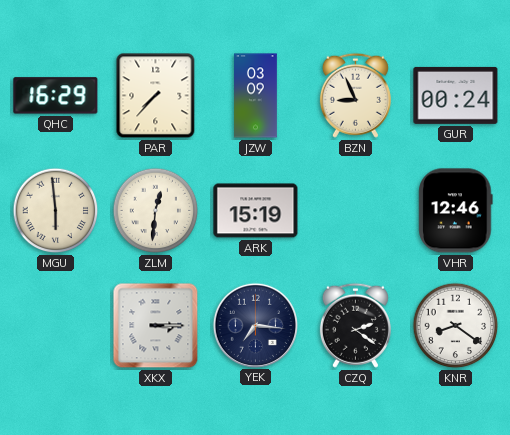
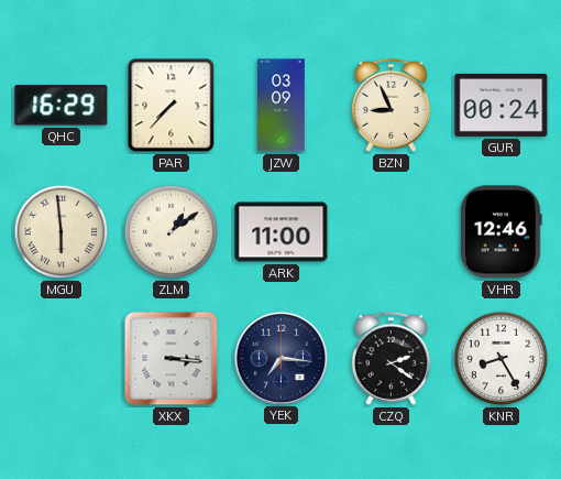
ZLM: 12:31 -> 1:09 (172, 232)
ARK: 15:19 -> 11:00 (282, 232)
XKX: 3:15 -> 3:16 (172, 359)
KNR: 8:21 -> 8:25 (502, 359)
